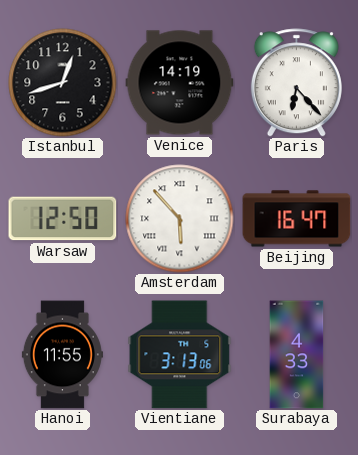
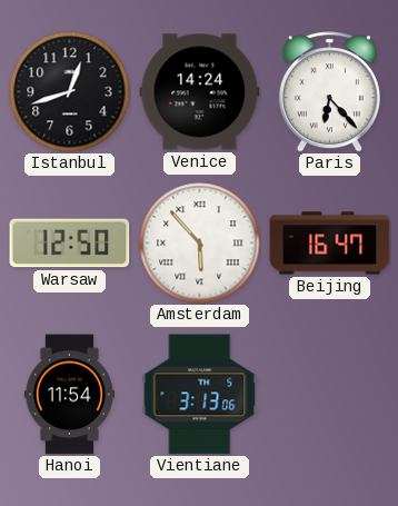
Venice: 14:19 -> 14:24 (200, 92)
Hanoi: 11:55 -> 11:54 (69, 395)
Surabaya: 4:33 -> none (297, 355)
